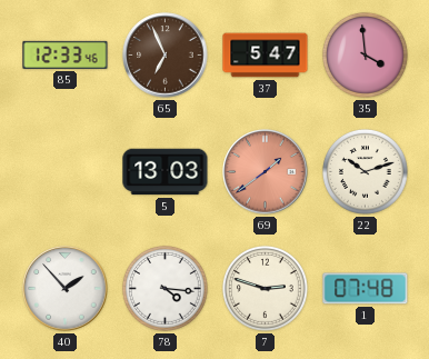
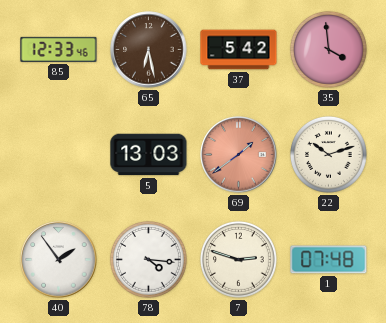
65: 6:56 -> 6:28 (149, 50)
37: 5:47 -> 5:42 (239, 50)
40: 1:53 -> 1:54 (59, 260)
